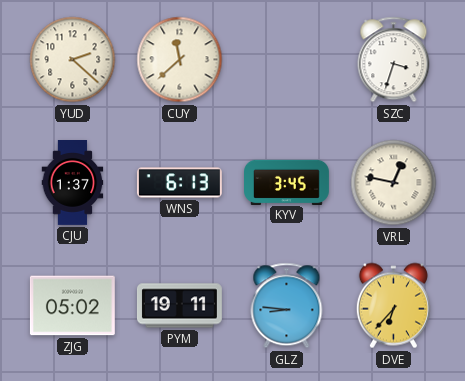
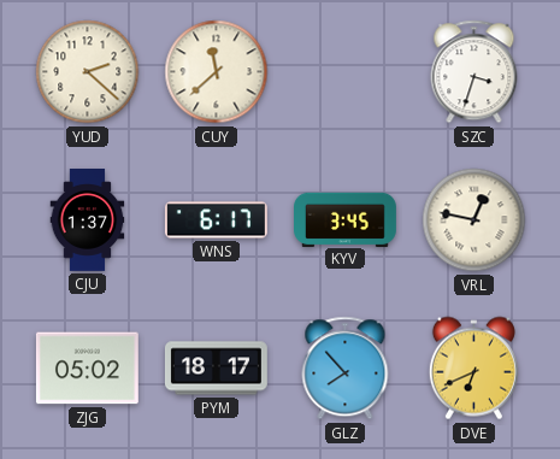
WNS: 6:13 -> 6:17 (216, 220)
PYM: 19:11 -> 18:17 (216, 369)
GLZ: 8:46 -> 7:53 (346, 369)
DVE: 6:37 -> 6:41 (473, 369)
